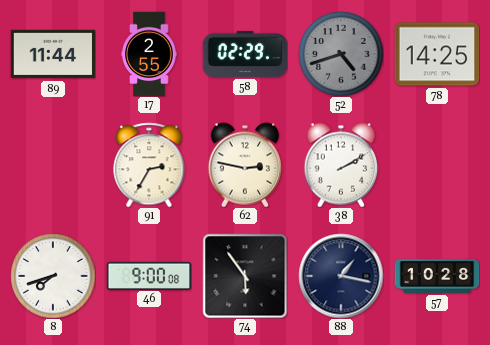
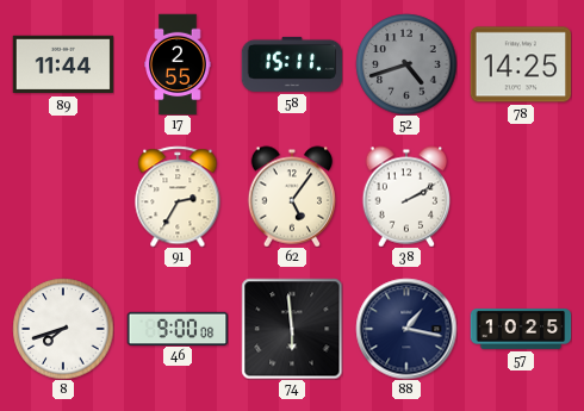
58: 02:29 -> 15:11 (292, 64)
62: 2:47 -> 5:06 (292, 197)
74: 5:54 -> 5:59 (292, 329)
57: 10:28 -> 10:25 (521, 330)
